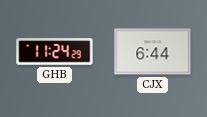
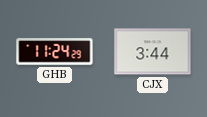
CJX: 6:44 -> 3:44 (153, 52)
